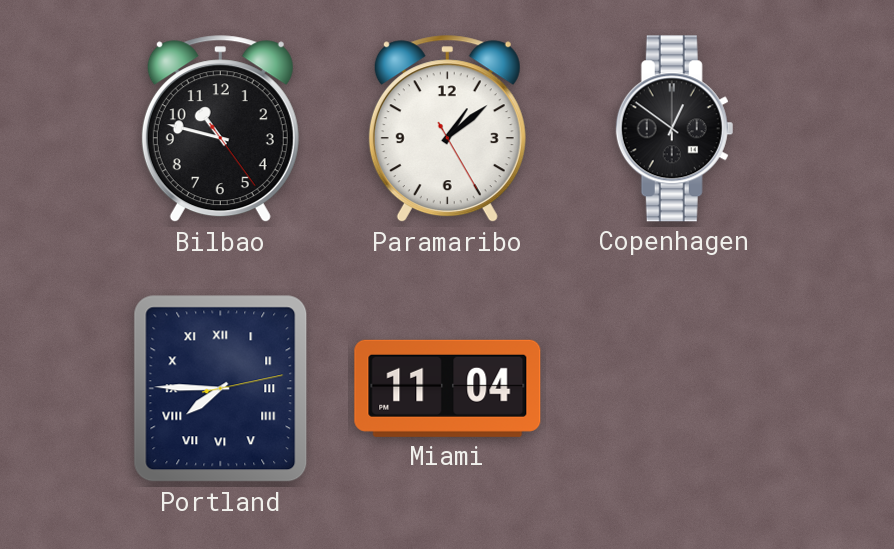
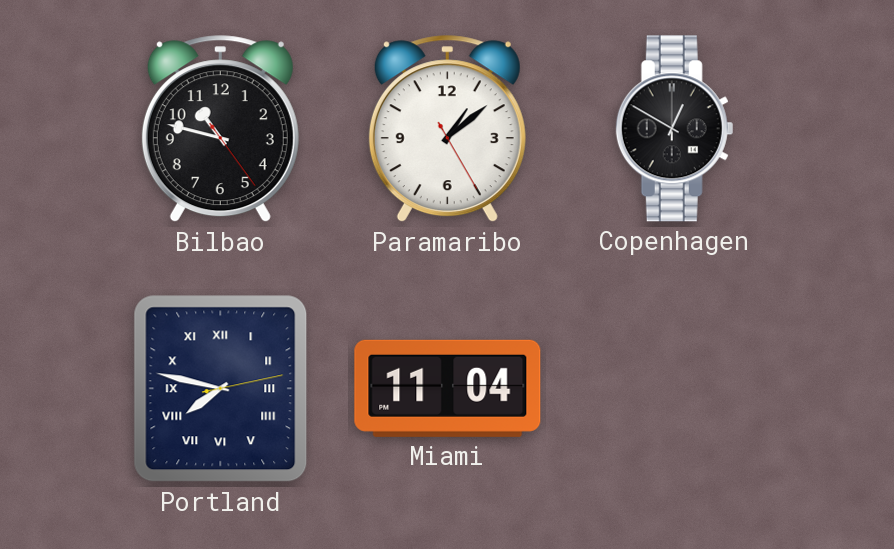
Copenhagen: 12:51 -> 12:50 (675, 129)
Portland: 7:45 -> 7:47 (221, 389)
